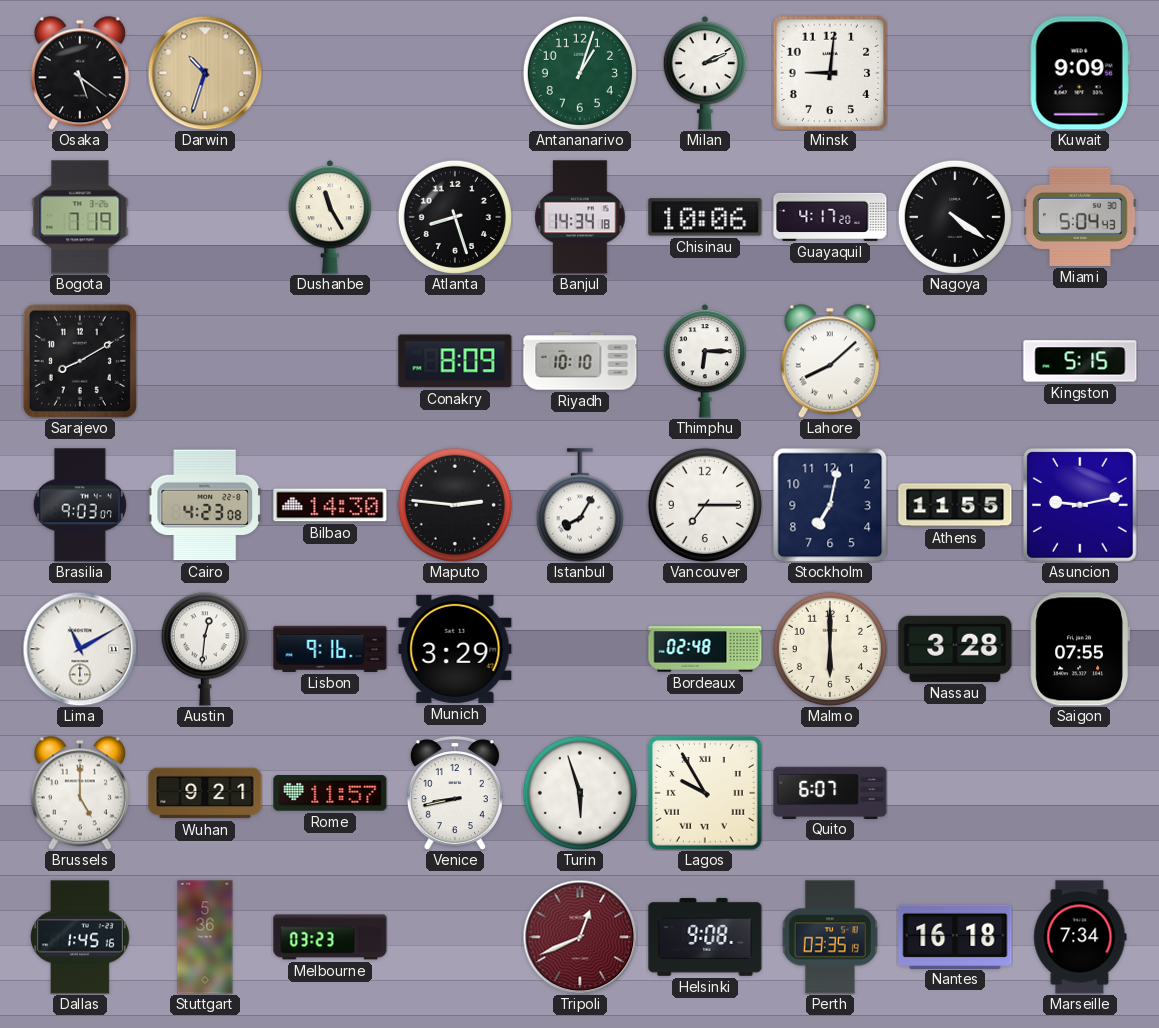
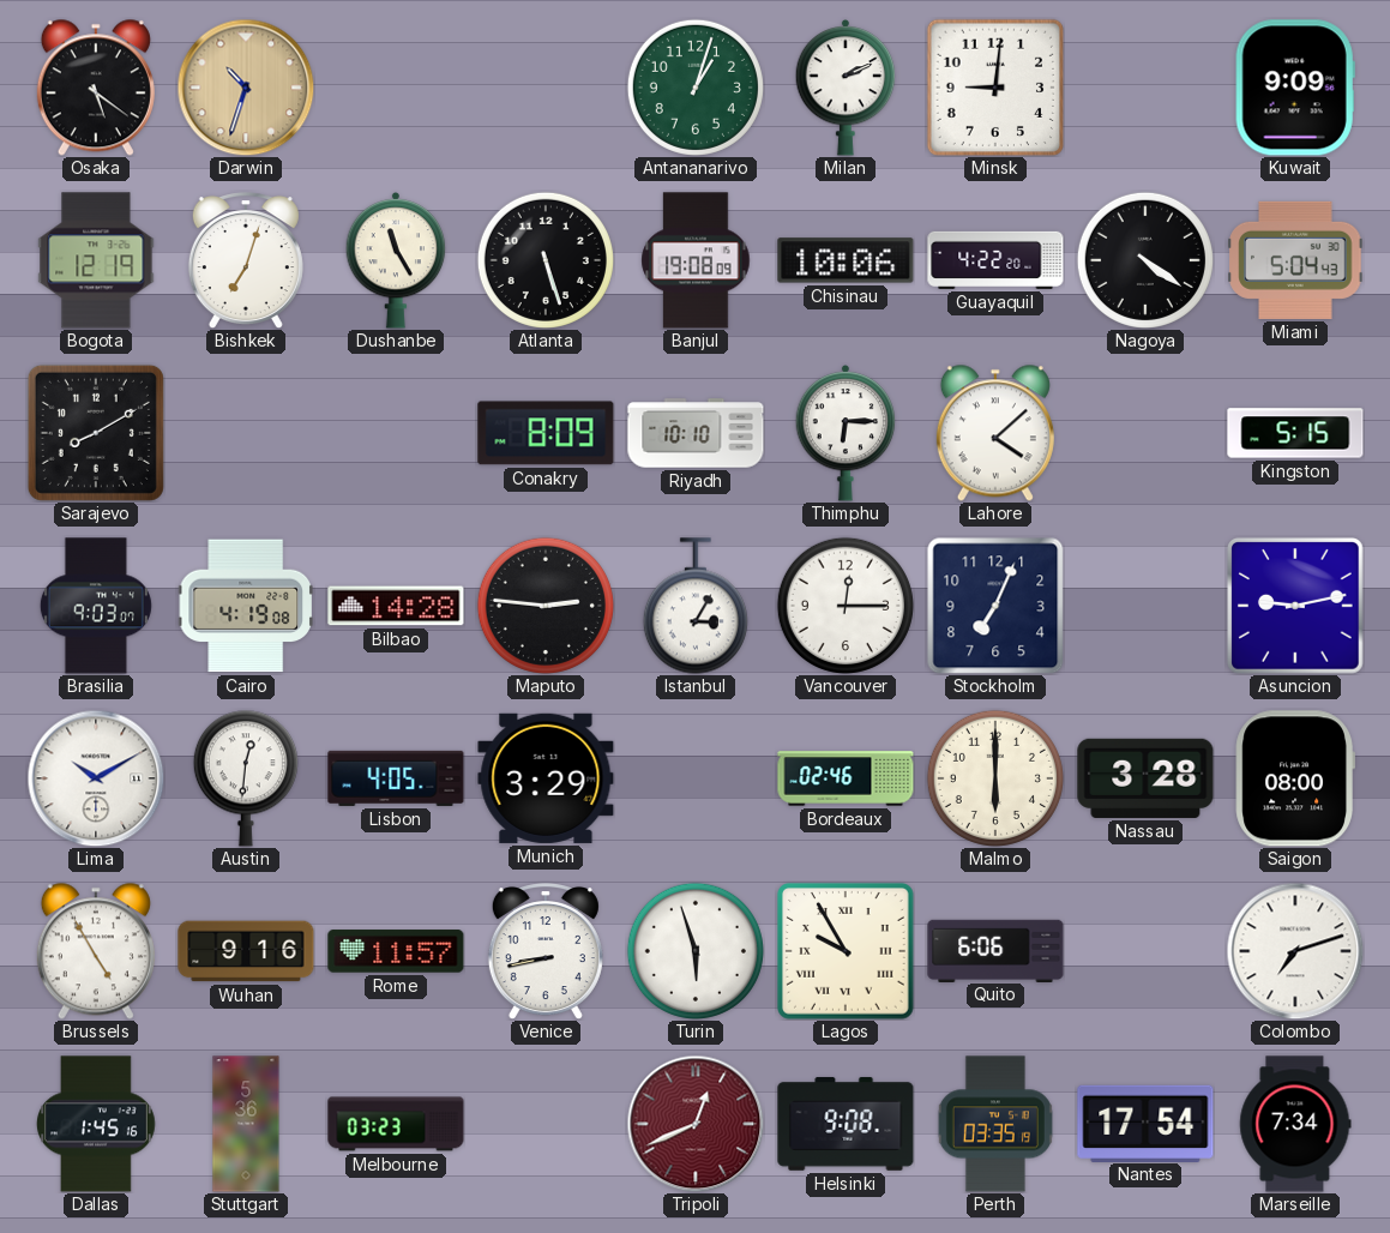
Bogota: 7:19 -> 12:19 (96, 260)
Bishkek: none -> 7:03 (246, 260)
Atlanta: 8:27 -> 5:27 (546, 260)
Banjul: 14:34 -> 19:08 (696, 260)
Guayaquil: 4:17 -> 4:22 (995, 260)
Lahore: 8:08 -> 4:08 (995, 433)
Cairo: 4:23 -> 4:19 (245, 606)
Bilbao: 14:30 -> 14:28 (396, 606)
Istanbul: 8:05 -> 3:05 (696, 606)
Vancouver: 7:15 -> 12:15 (846, 606)
Stockholm: 7:02 -> 7:04 (995, 606)
Athens: 11:55 -> none (955, 505)
Lima: 11:10 -> 10:10 (96, 778)
Lisbon: 9:16 -> 4:05 (396, 778)
Bordeaux: 02:48 -> 02:46 (846, 778)
Saigon: 07:55 -> 08:00 (1295, 778)
Brussels: 5:00 -> 4:55 (96, 951)
Wuhan: 9:21 -> 9:16 (246, 951)
Quito: 6:07 -> 6:06 (995, 950)
Colombo: none -> 7:12 (1295, 951)
Nantes: 16:18 -> 17:54 (1145, 1123)
